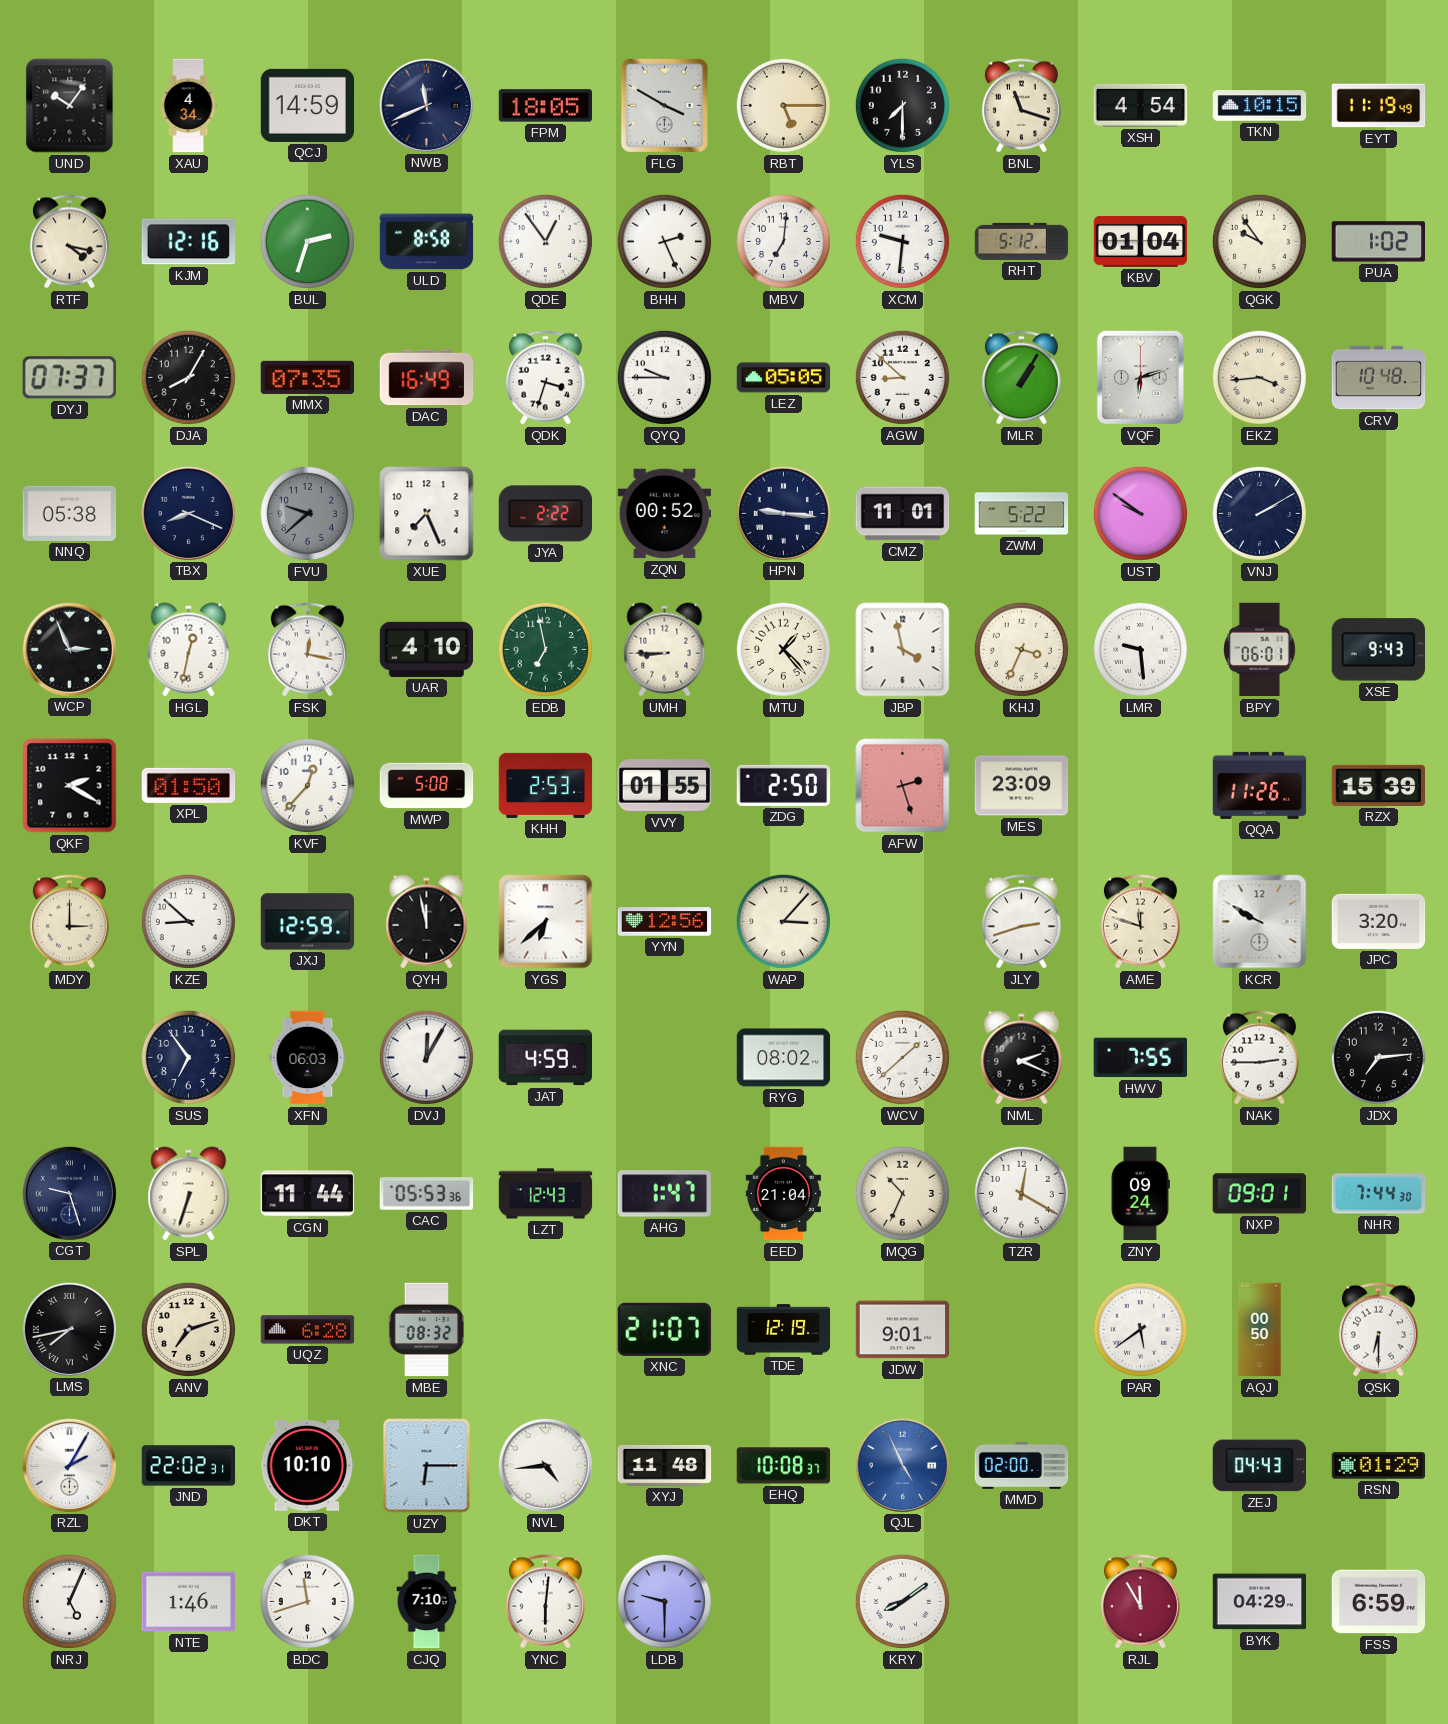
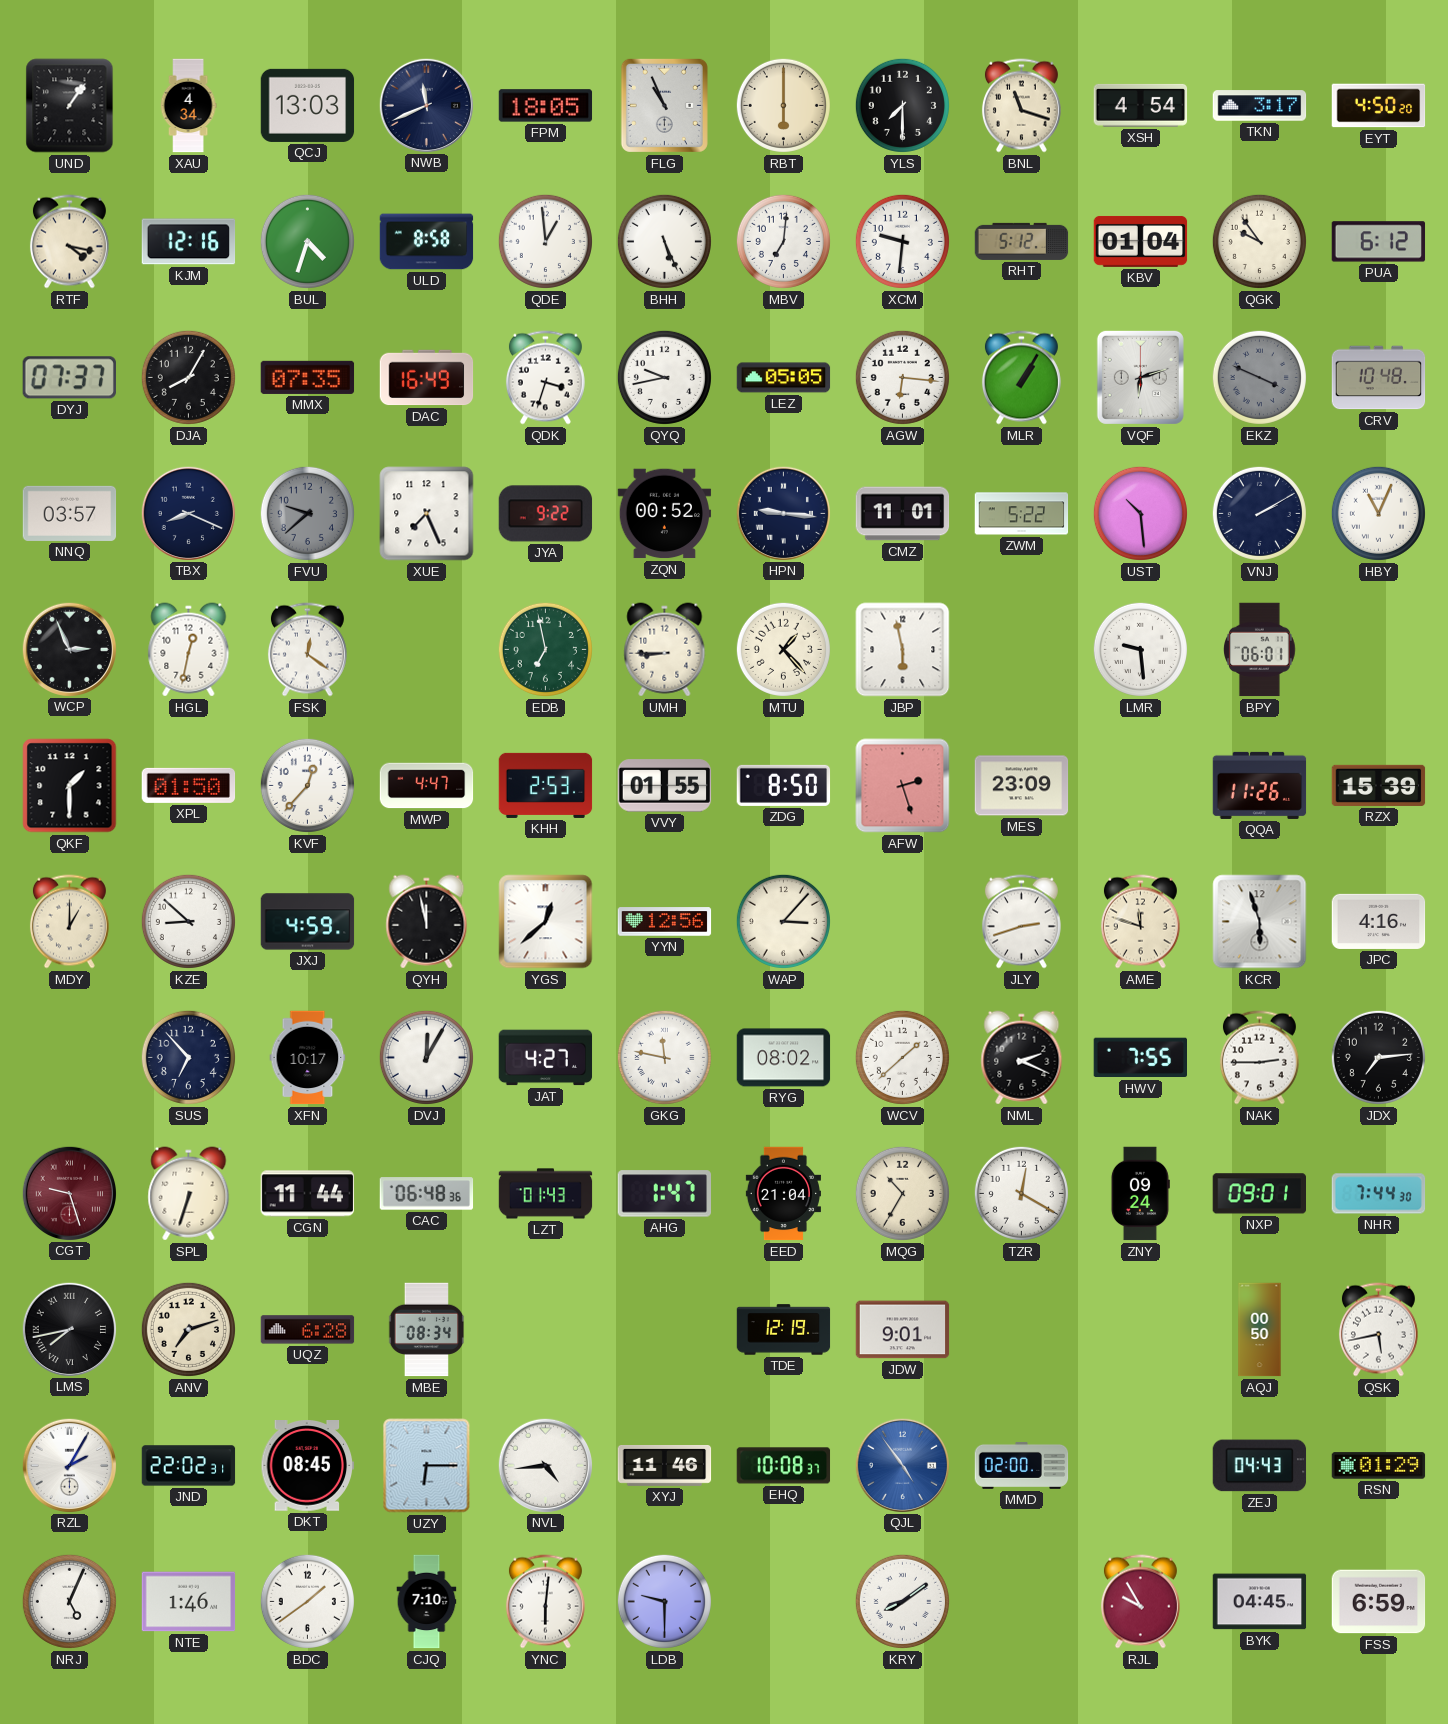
UND: 10:06 -> 1:06 (70, 106)
QCJ: 14:59 -> 13:03 (308, 105)
FLG: 3:50 -> 10:56 (664, 105)
RBT: 5:15 -> 6:00 (783, 105)
TKN: 10:15 -> 3:17 (1260, 106)
EYT: 11:19 -> 4:50 (1379, 106)
BUL: 2:33 -> 4:33 (307, 241)
QDE: 12:54 -> 12:59 (545, 241)
BHH: 2:26 -> 5:26 (664, 241)
PUA: 1:02 -> 6:12 (1379, 242)
QYQ: 9:45 -> 9:43 (664, 377)
AGW: 8:52 -> 6:16 (902, 377)
EKZ: 3:44 -> 3:49 (1259, 377)
EKZ dial: cream -> grey (1259, 377)
NNQ: 05:38 -> 03:57 (70, 513)
JYA: 2:22 -> 9:22 (546, 514)
UST: 9:51 -> 10:29 (1140, 513)
HBY: none -> 11:04 (1378, 513)
FSK: 12:17 -> 12:21 (307, 650)
UAR: 4:10 -> none (427, 649)
JBP: 3:58 -> 5:58 (903, 650)
KHJ: 3:34 -> none (1021, 649)
XSE: 9:43 -> none (1378, 650)
QKF: 2:20 -> 1:30 (70, 786)
MWP: 5:08 -> 4:47 (427, 786)
ZDG: 2:50 -> 8:50 (784, 785)
MDY: 3:00 -> 1:00 (69, 922)
JXJ: 12:59 -> 4:59 (308, 922)
YGS: 6:38 -> 12:38 (546, 922)
KCR: 9:50 -> 5:57 (1260, 922)
JPC: 3:20 -> 4:16 (1379, 921)
SUS: 6:54 -> 6:53 (188, 1057)
XFN: 06:03 -> 10:17 (308, 1058)
JAT: 4:59 -> 4:27 (546, 1058)
GKG: none -> 11:47 (664, 1057)
CGT dial: navy -> burgundy (69, 1193)
CAC: 05:53 -> 06:48 (427, 1194)
LZT: 12:43 -> 01:43 (546, 1194)
MQG: 10:34 -> 10:35 (902, 1193)
MBE: 08:32 -> 08:34 (427, 1330)
XNC: 21:07 -> none (664, 1329)
PAR: 5:39 -> none (1140, 1329)
QSK: 6:30 -> 5:43 (1378, 1330)
DKT: 10:10 -> 08:45 (308, 1466)
XYJ: 11:48 -> 11:46 (665, 1466)
QJL: 4:56 -> 4:54 (902, 1465)
BDC: 11:42 -> 1:39 (307, 1601)
RJL: 11:55 -> 9:55 (1140, 1602)
BYK: 04:29 -> 04:45 (1260, 1602)
